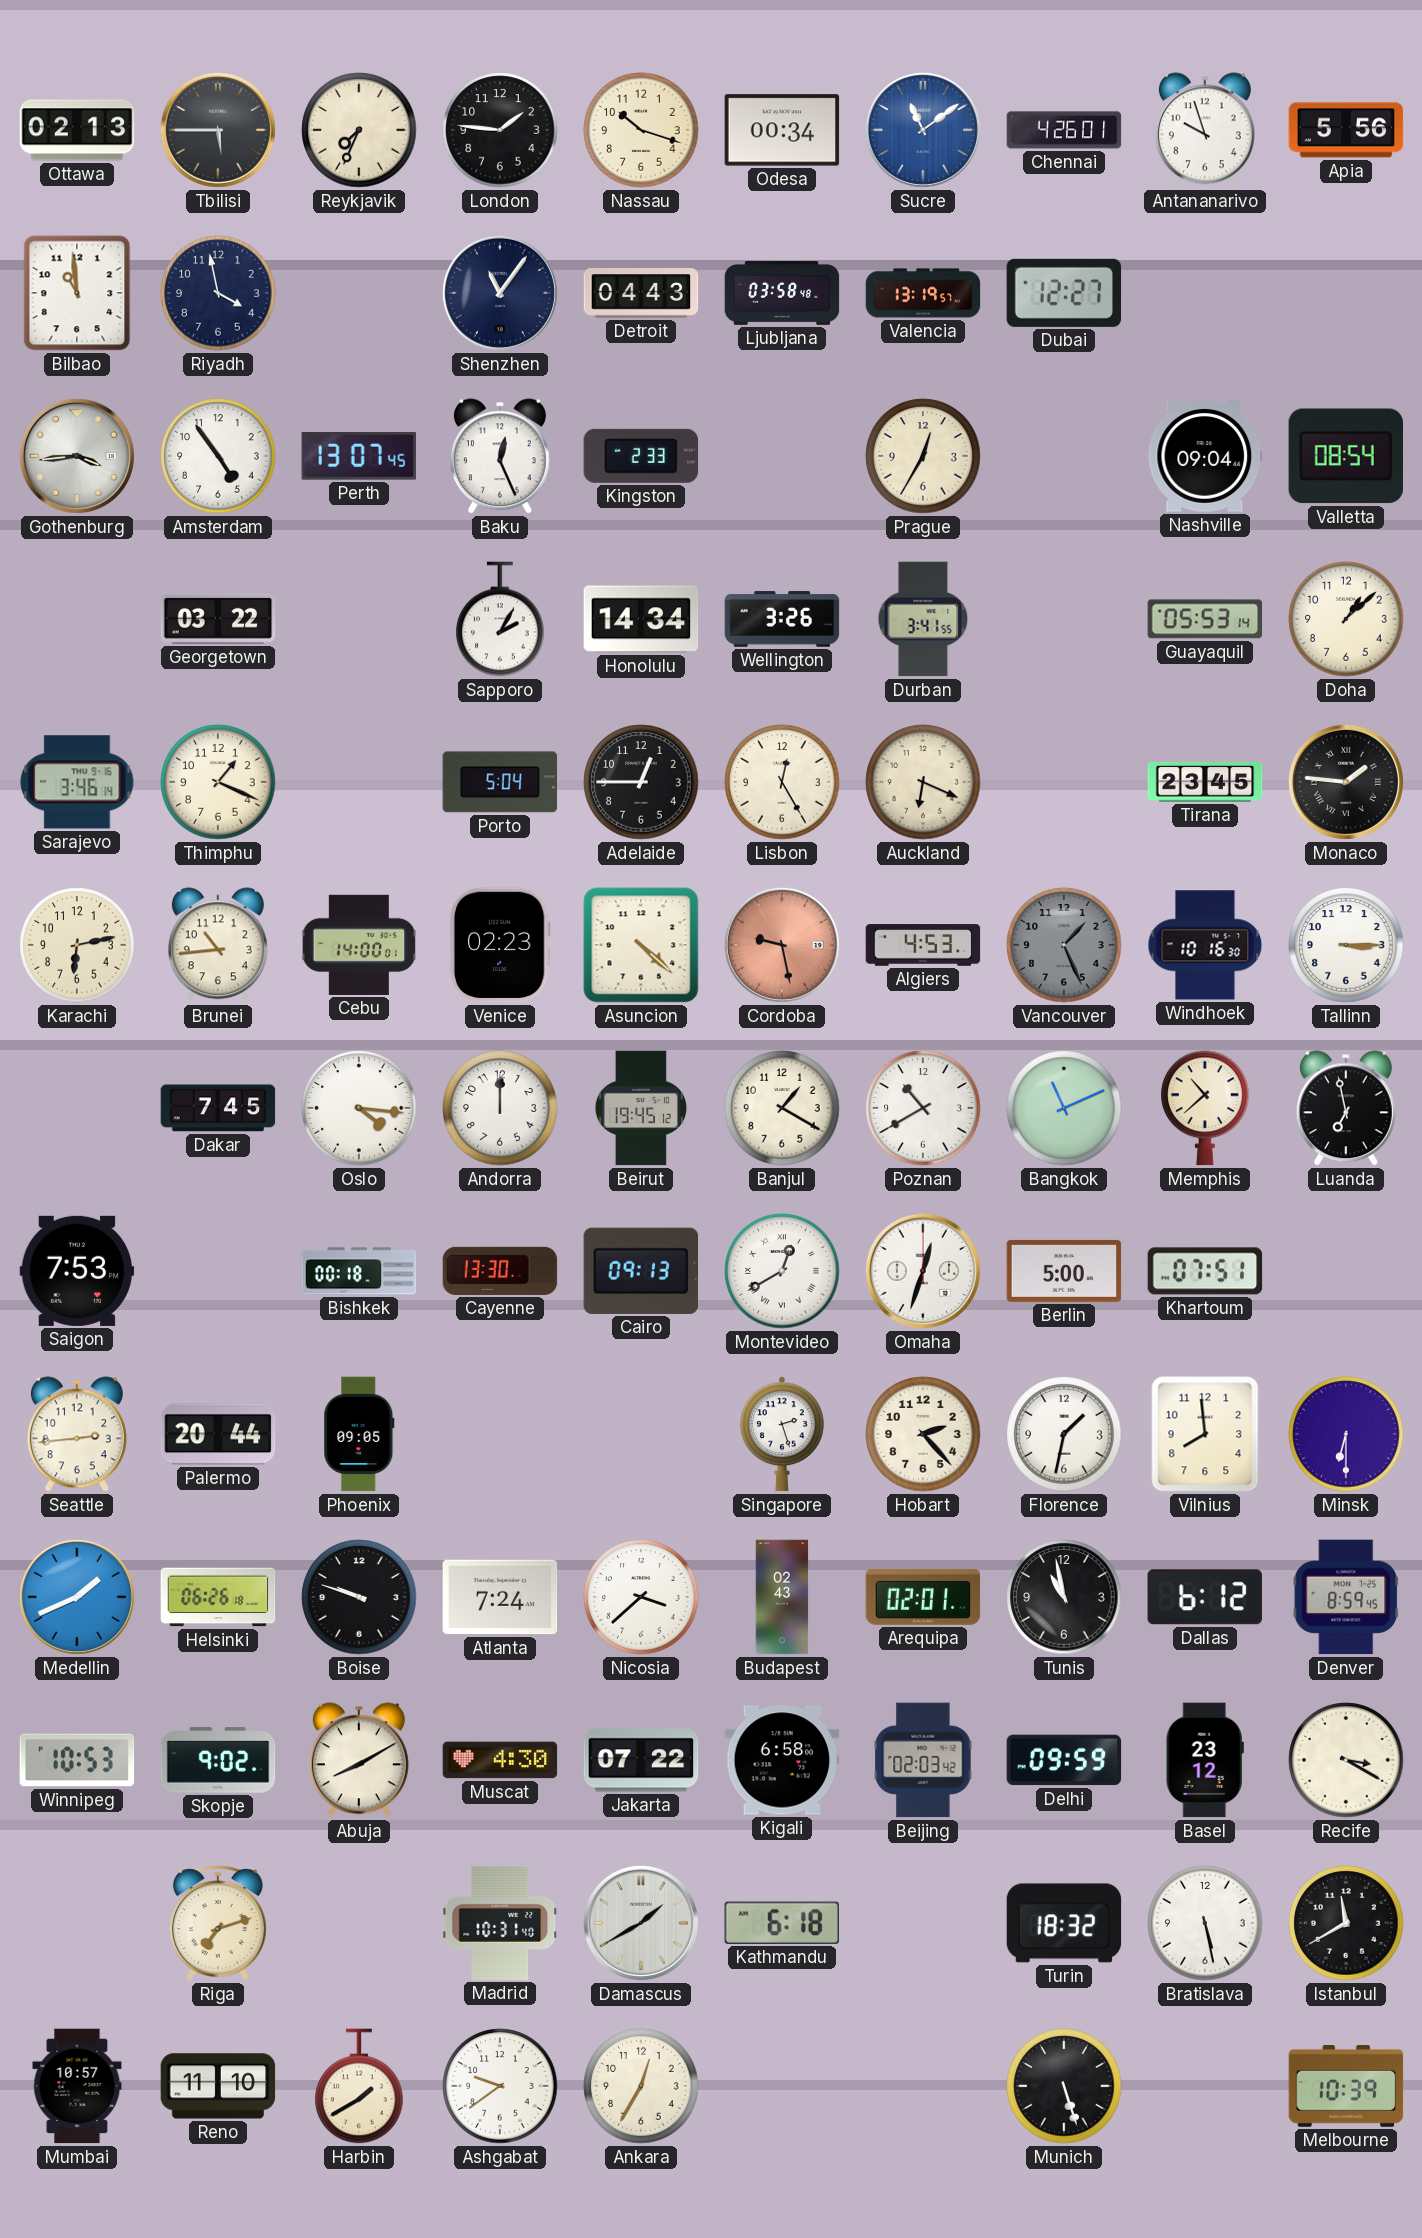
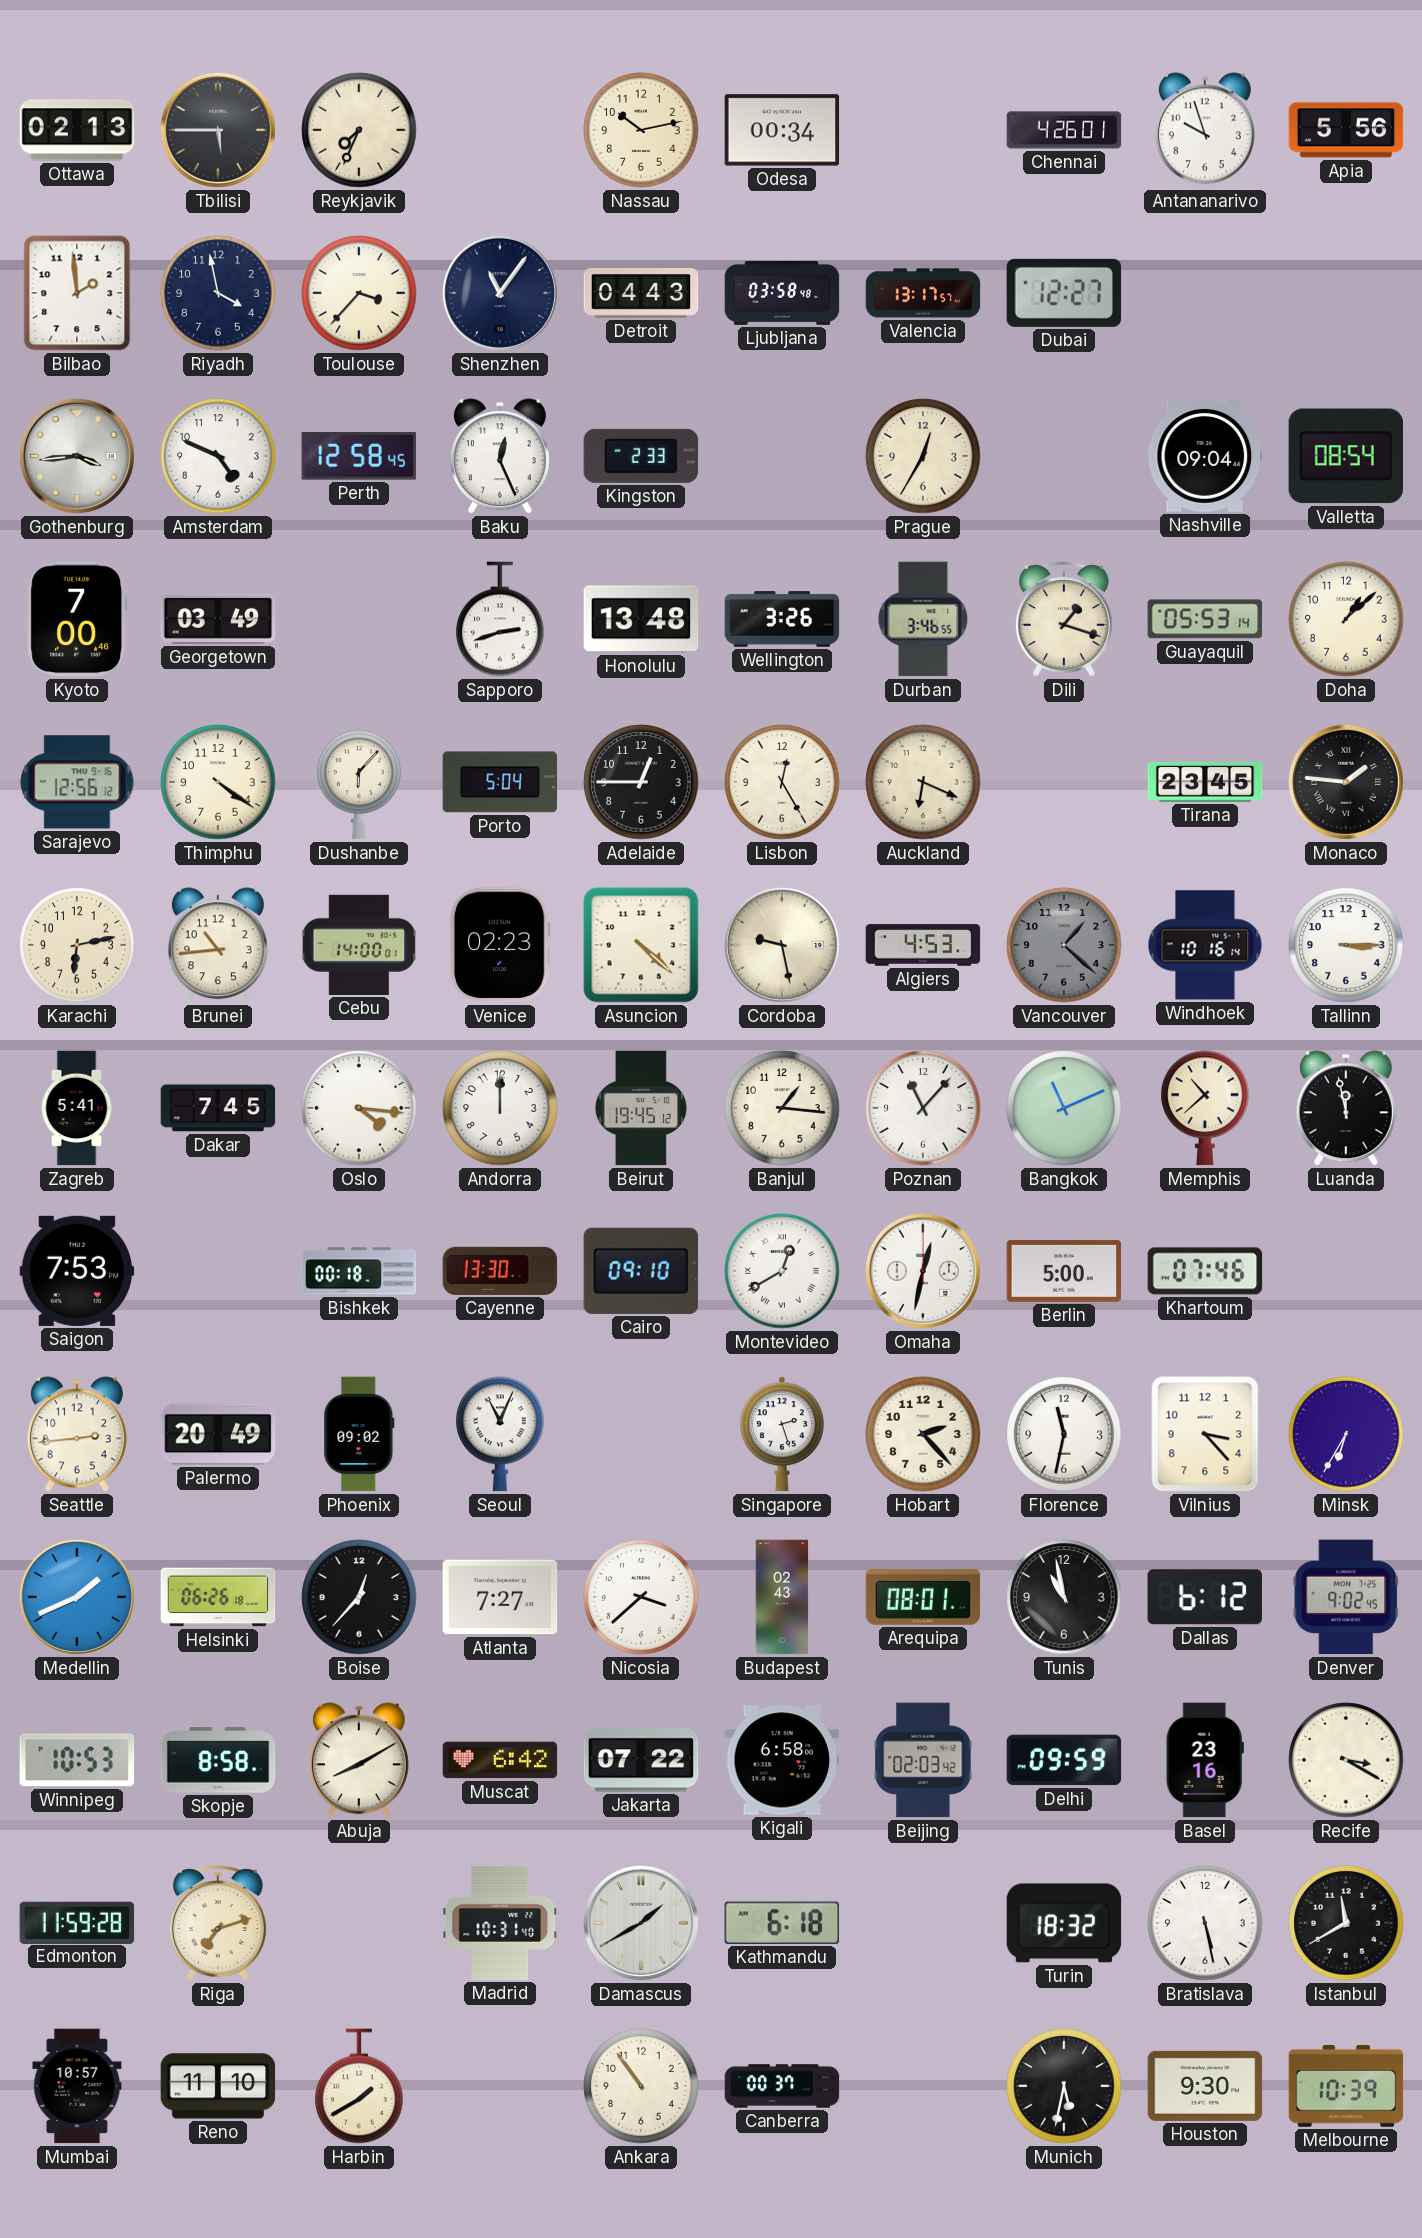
London: 1:46 -> none (500, 130)
Nassau: 10:18 -> 10:13 (641, 130)
Sucre: 11:09 -> none (923, 130)
Bilbao: 10:59 -> 1:59 (77, 293)
Toulouse: none -> 3:37 (359, 293)
Valencia: 13:19 -> 13:17 (923, 293)
Amsterdam: 4:54 -> 4:49 (218, 456)
Perth: 13:07 -> 12:58 (359, 456)
Kyoto: none -> 7:00 (77, 619)
Georgetown: 03:22 -> 03:49 (218, 619)
Sapporo: 2:05 -> 2:42 (500, 619)
Honolulu: 14:34 -> 13:48 (641, 619)
Durban: 3:41 -> 3:46 (923, 619)
Dili: none -> 1:18 (1064, 619)
Sarajevo: 3:46 -> 12:56 (77, 782)
Thimphu: 1:19 -> 4:21 (218, 782)
Dushanbe: none -> 6:07 (359, 782)
Cordoba dial: salmon -> cream (782, 945)
Vancouver: 1:26 -> 1:22 (1064, 945)
Windhoek: 10:16:30 -> 10:16:14 (1205, 945)
Zagreb: none -> 5:41 (77, 1108)
Banjul: 1:20 -> 1:16 (782, 1108)
Poznan: 10:40 -> 11:07 (923, 1108)
Luanda: 6:58 -> 11:58 (1346, 1108)
Cairo: 09:13 -> 09:10 (641, 1271)
Omaha: 12:33 -> 12:32 (923, 1271)
Khartoum: 07:51 -> 07:46 (1205, 1271)
Palermo: 20:44 -> 20:49 (218, 1434)
Phoenix: 09:05 -> 09:02 (359, 1434)
Seoul: none -> 11:04 (500, 1434)
Florence: 1:32 -> 11:32 (1064, 1434)
Vilnius: 7:59 -> 3:23 (1205, 1434)
Minsk: 6:30 -> 6:35 (1346, 1434)
Boise: 9:48 -> 12:37 (359, 1597)
Atlanta: 7:24 -> 7:27 (500, 1597)
Arequipa: 02:01 -> 08:01 (923, 1598)
Denver: 8:59 -> 9:02 (1346, 1597)
Skopje: 9:02 -> 8:58 (218, 1760)
Muscat: 4:30 -> 6:42 (500, 1760)
Basel: 23:12 -> 23:16 (1205, 1760)
Edmonton: none -> 11:59 (77, 1922)
Ashgabat: 9:39 -> none (500, 2086)
Ankara: 12:35 -> 10:54 (641, 2086)
Canberra: none -> 00:37 (782, 2086)
Munich: 5:27 -> 5:32 (1064, 2086)
Houston: none -> 9:30 (1205, 2086)
